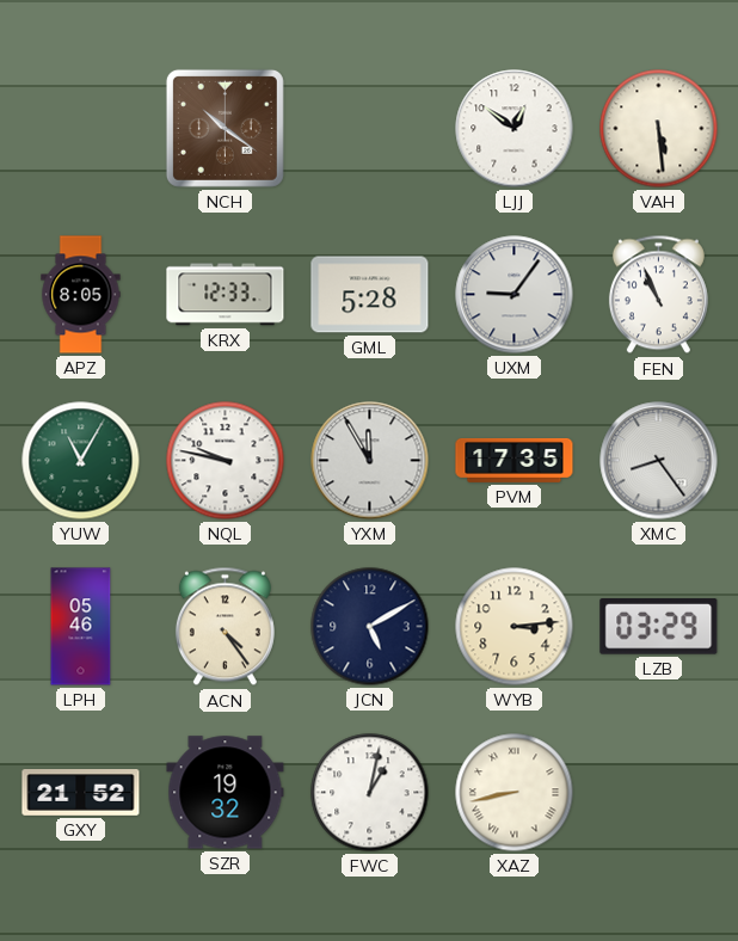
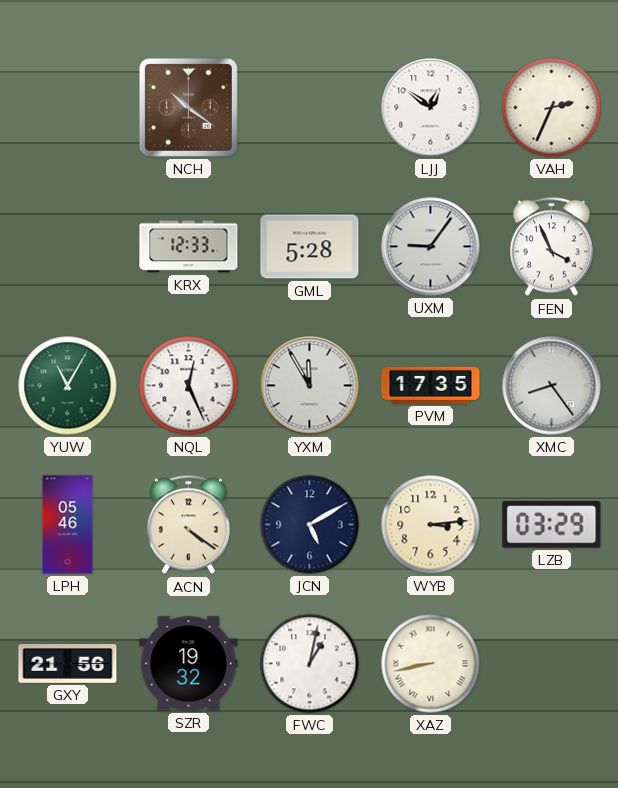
VAH: 5:29 -> 2:34 (552, 108)
APZ: 8:05 -> none (81, 295)
FEN: 10:56 -> 3:56 (551, 247)
NQL: 9:47 -> 12:26 (189, 386)
ACN: 4:24 -> 4:21 (188, 525)
GXY: 21:52 -> 21:56 (68, 664)
